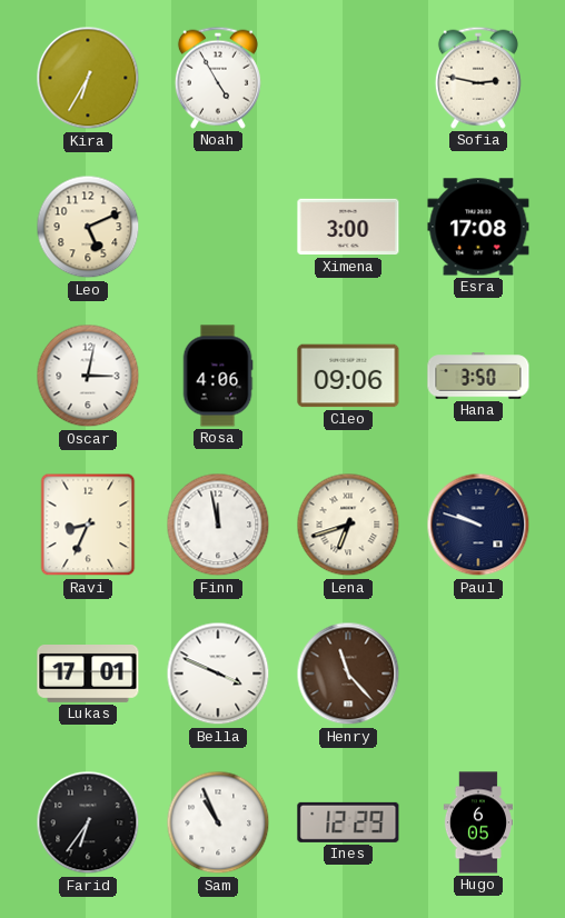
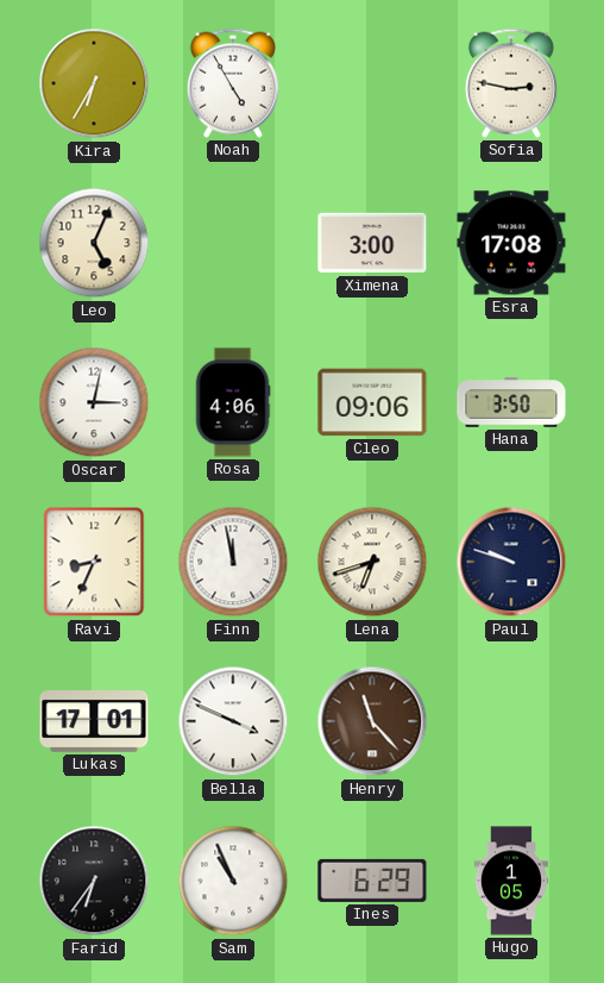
Leo: 5:11 -> 5:04 (94, 243)
Ines: 12:29 -> 6:29 (372, 881)
Hugo: 6:05 -> 1:05 (511, 881)
